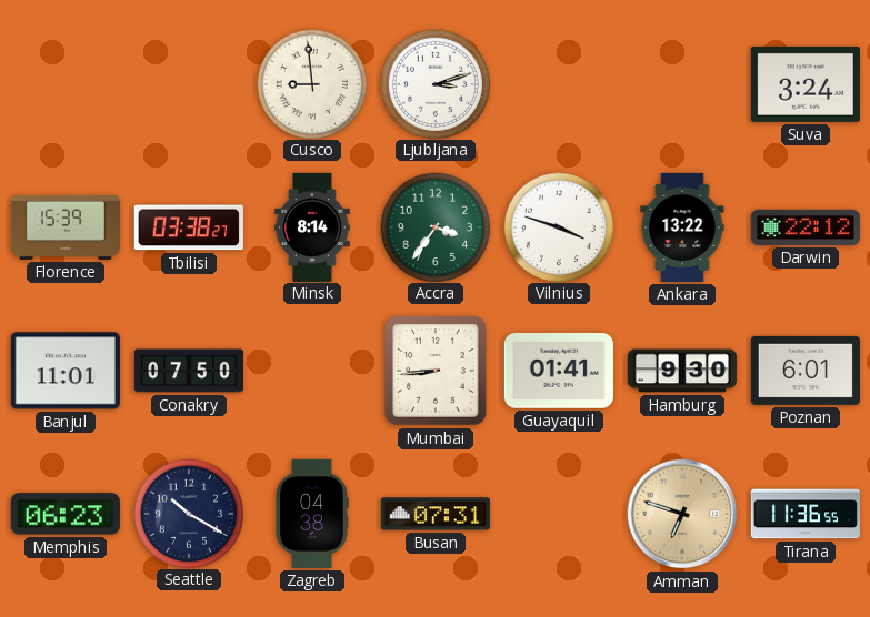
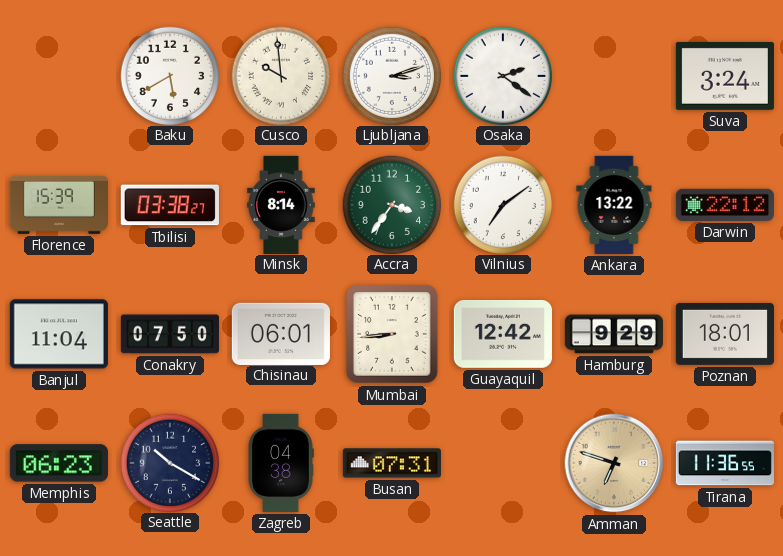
Baku: none -> 5:40 (170, 75)
Cusco: 8:59 -> 9:59 (281, 75)
Osaka: none -> 2:21 (503, 75)
Vilnius: 3:48 -> 7:09 (503, 204)
Banjul: 11:01 -> 11:04 (59, 334)
Chisinau: none -> 06:01 (281, 333)
Guayaquil: 01:41 -> 12:42 (503, 334)
Hamburg: 9:30 -> 9:29 (614, 334)
Poznan: 6:01 -> 18:01 (725, 334)
